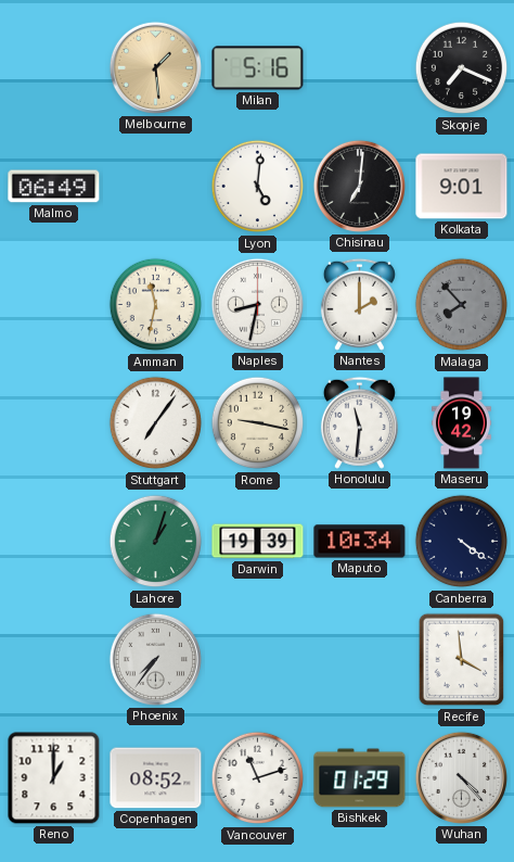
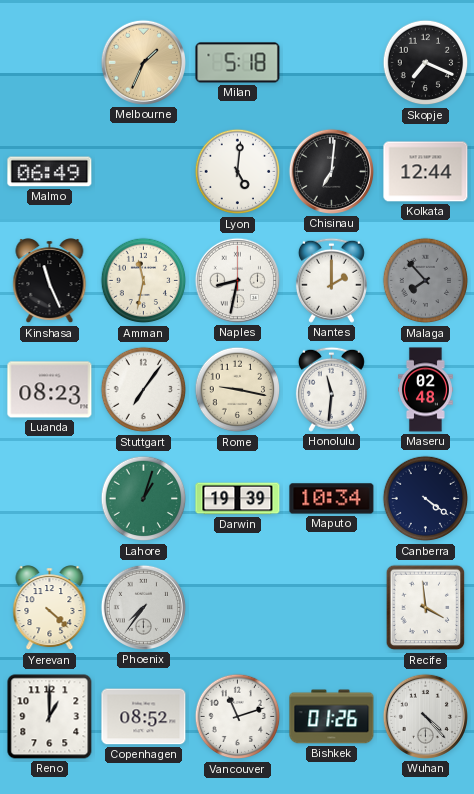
Melbourne: 1:29 -> 1:34 (143, 62)
Milan: 5:16 -> 5:18 (238, 63)
Kolkata: 9:01 -> 12:44 (426, 172)
Kinshasa: none -> 11:26 (50, 281)
Luanda: none -> 08:23 (50, 390)
Maseru: 19:42 -> 02:48 (425, 390)
Yerevan: none -> 4:22 (50, 608)
Bishkek: 01:29 -> 01:26 (332, 717)
